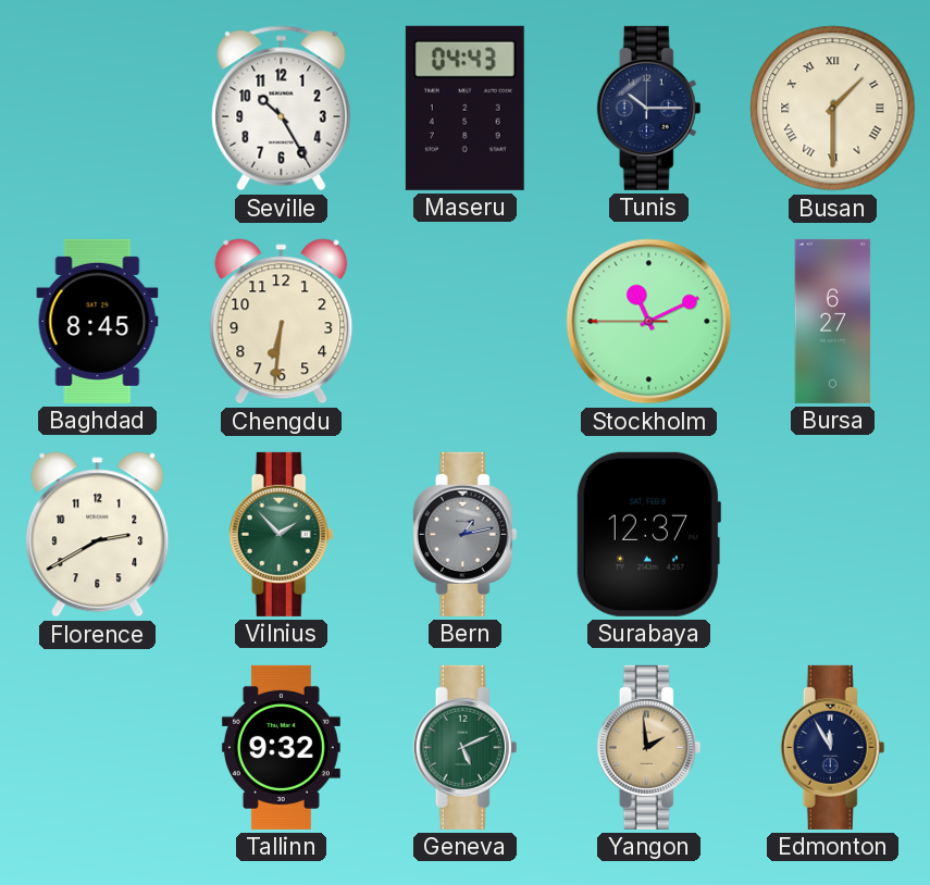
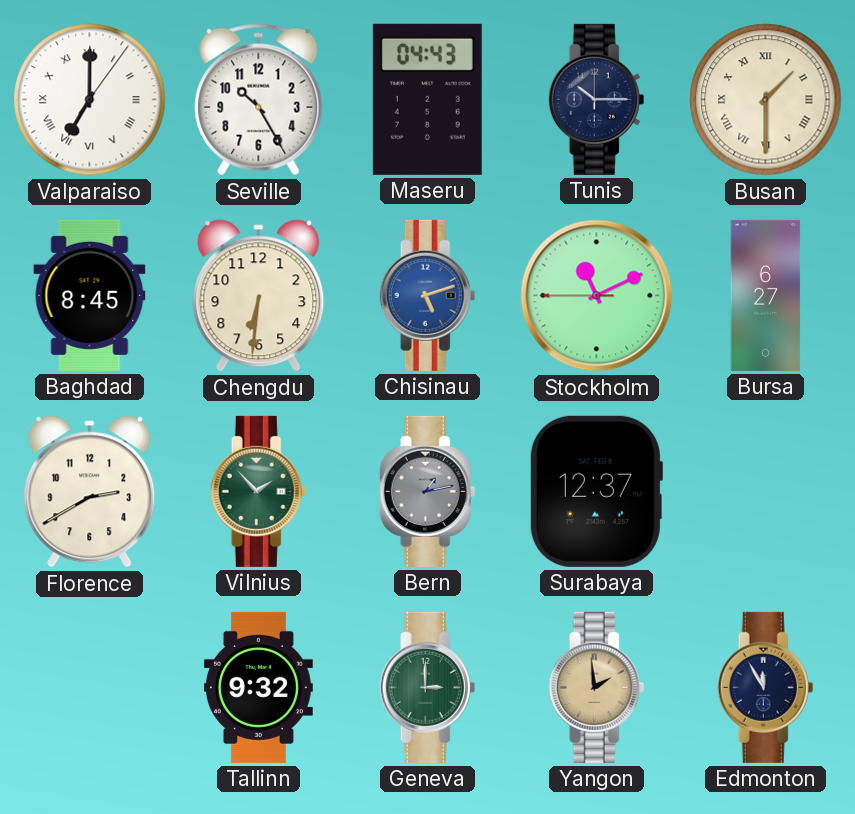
Valparaiso: none -> 7:00 (90, 100)
Chisinau: none -> 5:12 (428, 295)
Geneva: 5:11 -> 3:00 (428, 687)
